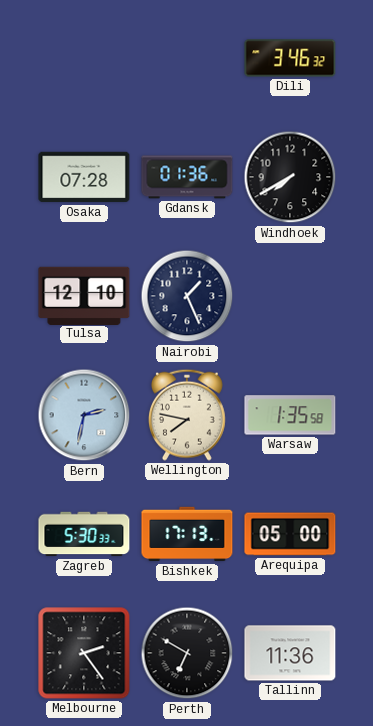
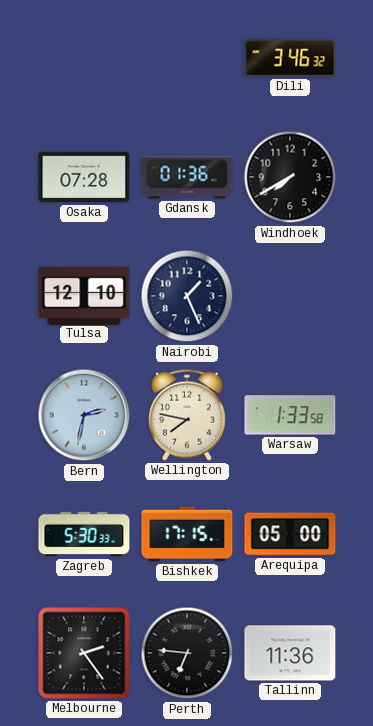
Warsaw: 1:35 -> 1:33 (290, 415)
Bishkek: 17:13 -> 17:15 (187, 534)
Perth: 6:50 -> 6:46 (187, 653)
